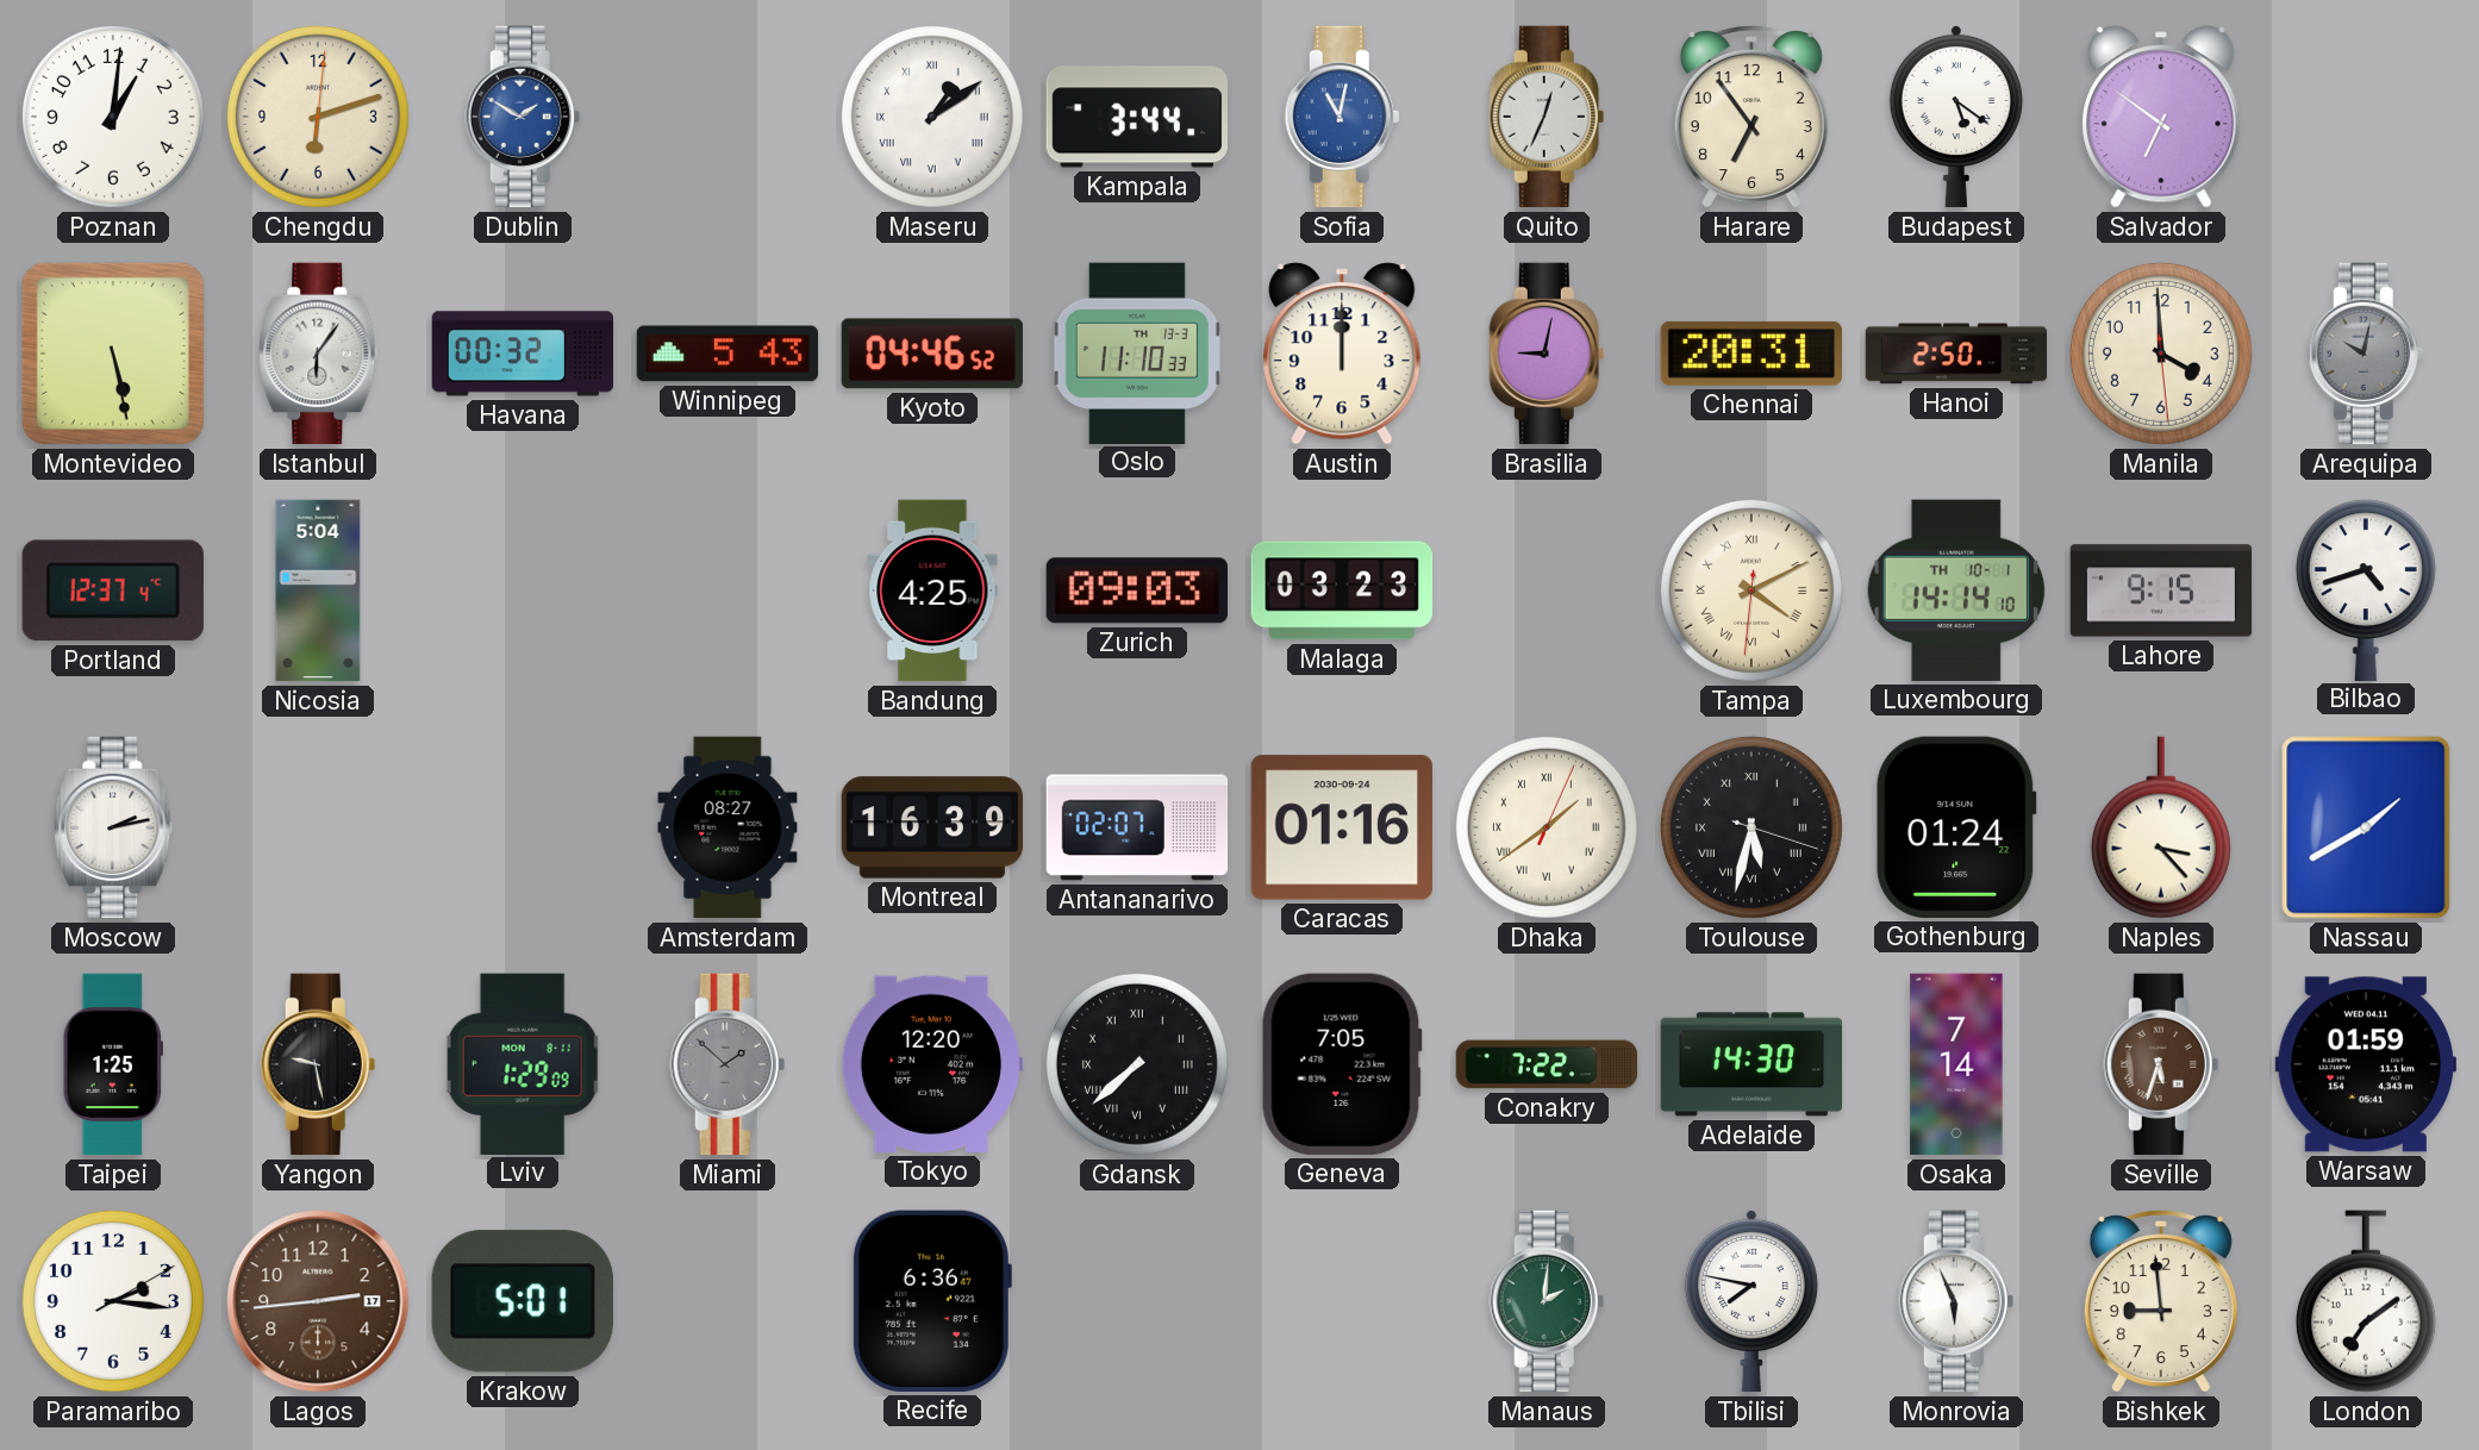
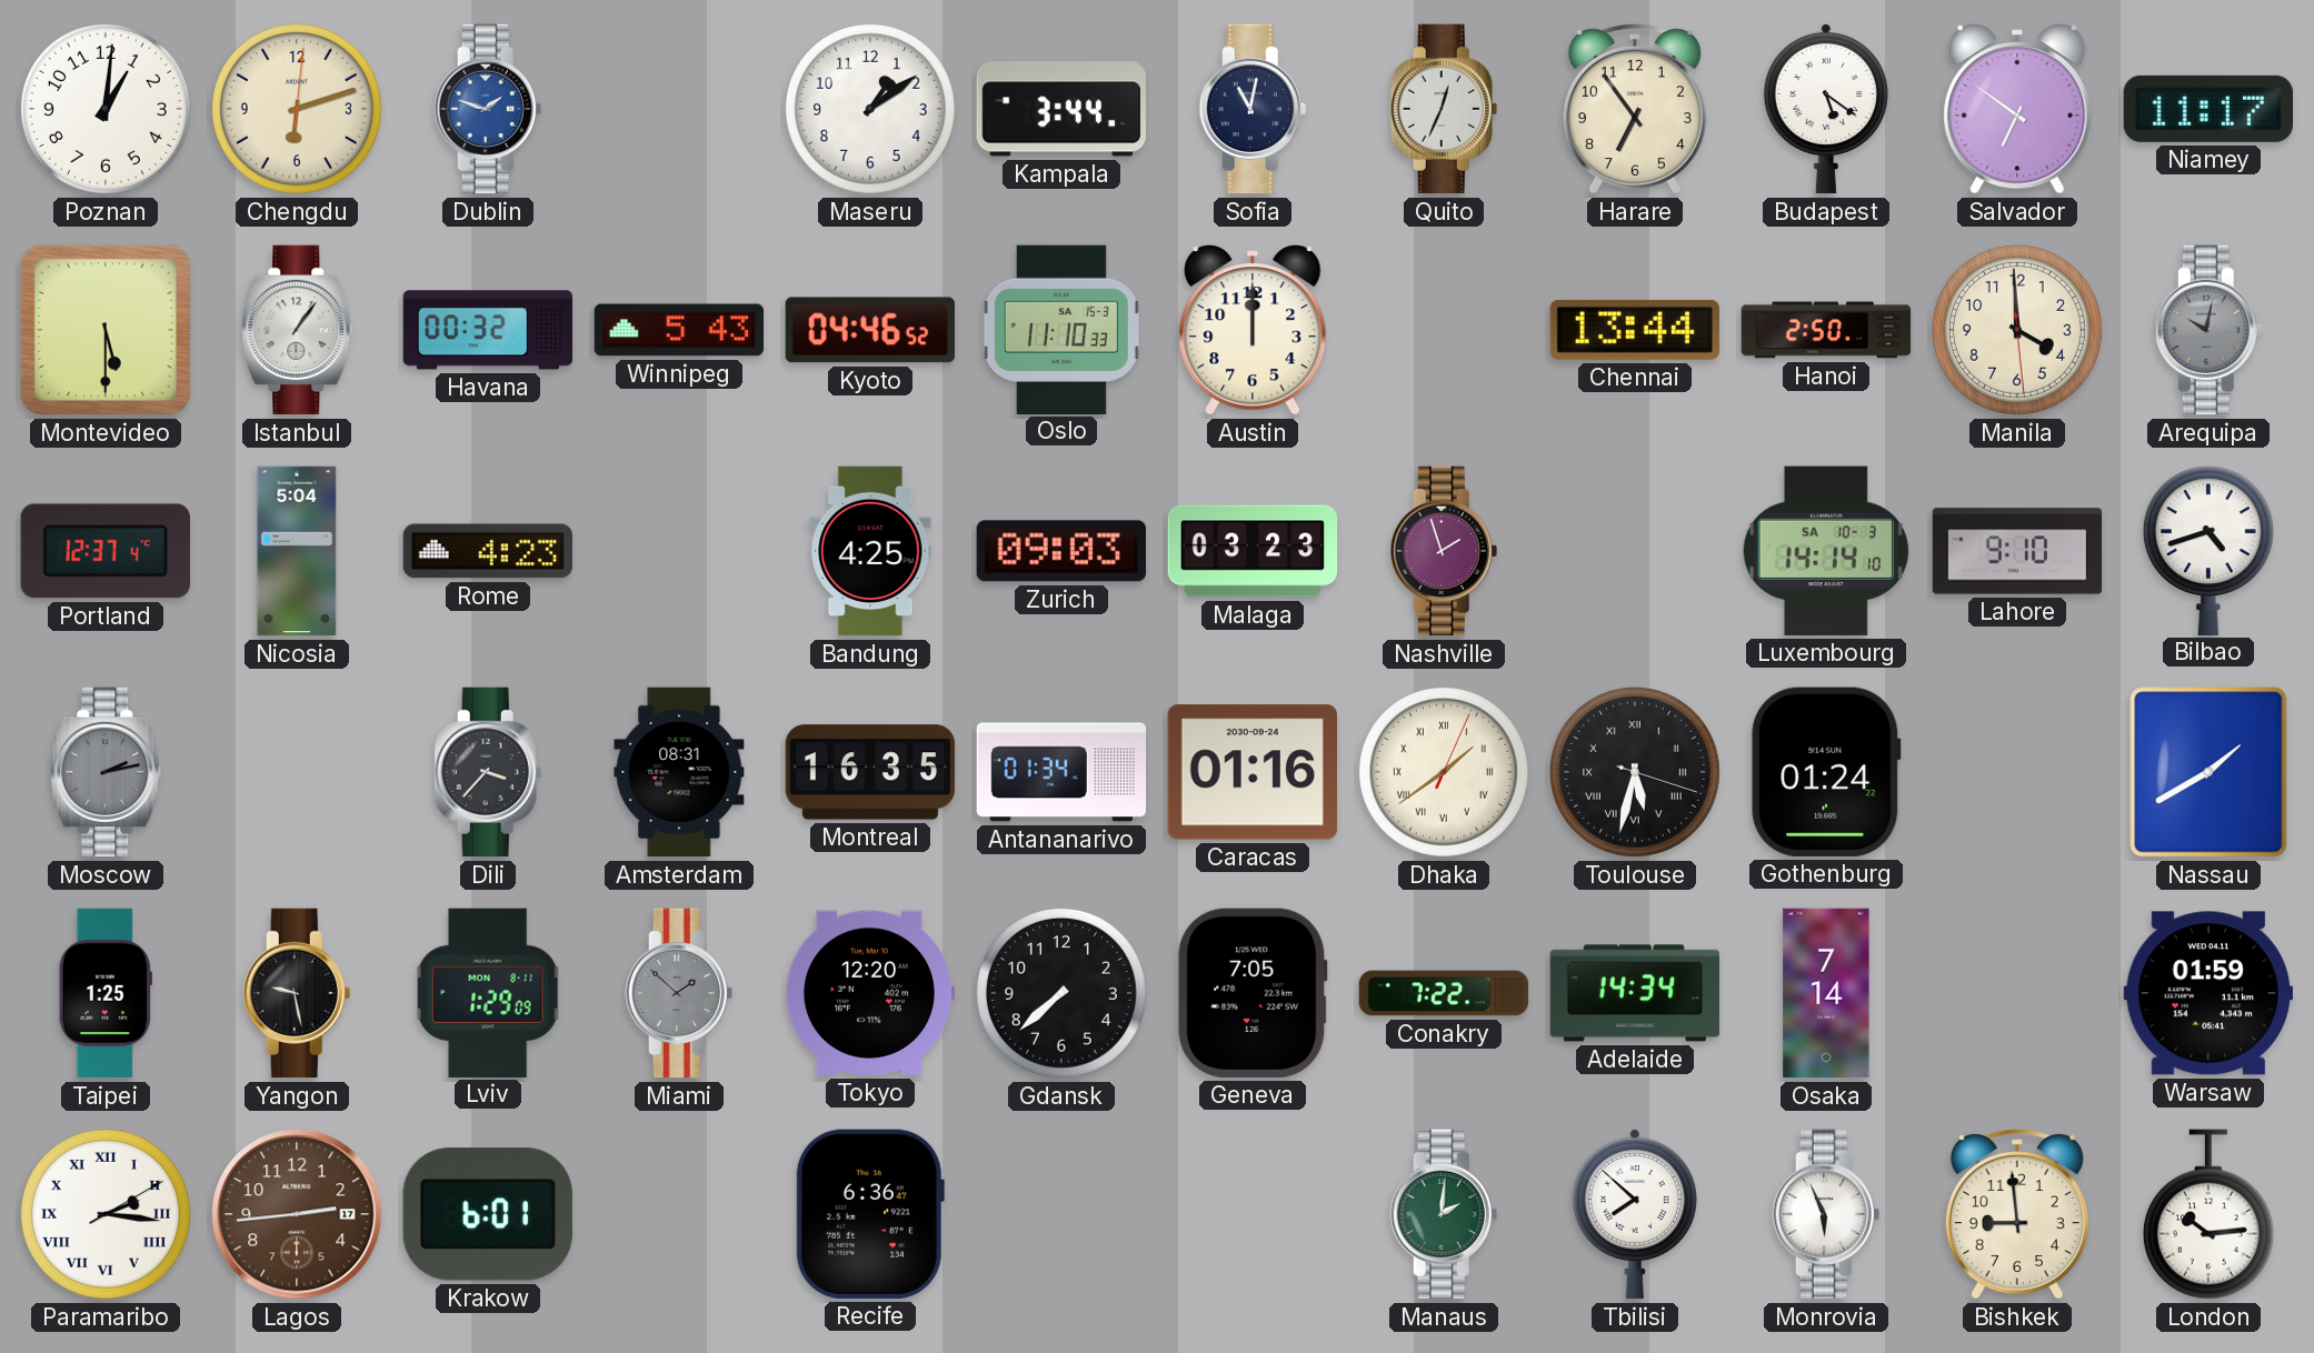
Dublin: 1:50 -> 1:48 (488, 109)
Maseru numerals: Roman -> Arabic (870, 109)
Sofia dial: blue -> navy (1253, 109)
Niamey: none -> 11:17 (2207, 109)
Montevideo: 5:28 -> 5:30 (106, 330)
Istanbul: 6:06 -> 1:06 (297, 330)
Oslo date: TH 13-3 -> SA 15-3 (1061, 329)
Brasilia: 9:02 -> none (1547, 354)
Chennai: 20:31 -> 13:44 (1635, 330)
Rome: none -> 4:23 (488, 551)
Nashville: none -> 1:57 (1444, 551)
Tampa: 4:10 -> none (1751, 590)
Luxembourg date: TH 10-1 -> SA 10-3 (1826, 551)
Lahore: 9:15 -> 9:10 (2017, 551)
Moscow dial: white -> grey (106, 772)
Dili: none -> 3:37 (488, 772)
Amsterdam: 08:27 -> 08:31 (679, 772)
Montreal: 16:39 -> 16:35 (870, 772)
Antananarivo: 02:07 -> 01:34 (1061, 772)
Naples: 3:23 -> none (2161, 827)
Gdansk numerals: Roman -> Arabic (1061, 993)
Adelaide: 14:30 -> 14:34 (1635, 993)
Seville: 5:33 -> none (2161, 1064)
Paramaribo numerals: Arabic -> Roman (106, 1214)
Krakow: 5:01 -> 6:01 (488, 1214)
Tbilisi: 7:47 -> 7:52 (1635, 1214)
London: 7:09 -> 10:14 (2208, 1214)
